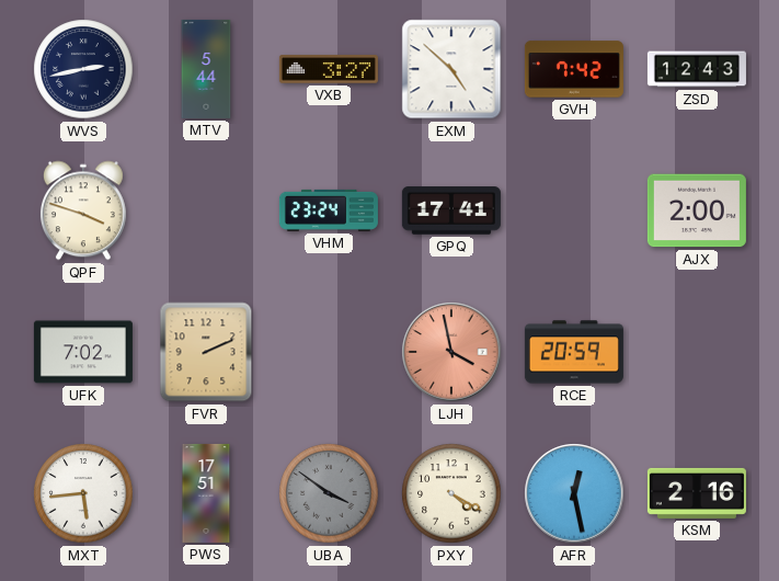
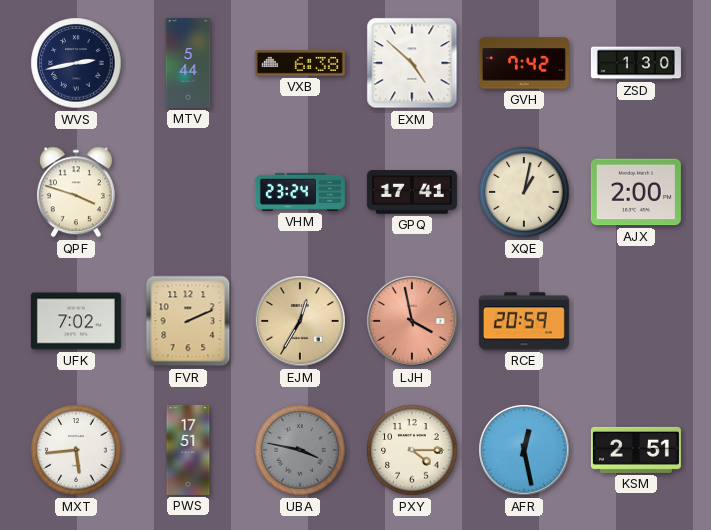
VXB: 3:27 -> 6:38 (300, 63)
ZSD: 12:43 -> 1:30 (636, 63)
XQE: none -> 1:02 (524, 192)
EJM: none -> 12:35 (300, 321)
UBA: 3:51 -> 3:47 (300, 450)
PXY: 4:20 -> 4:15 (412, 450)
KSM: 2:16 -> 2:51 (636, 450)
